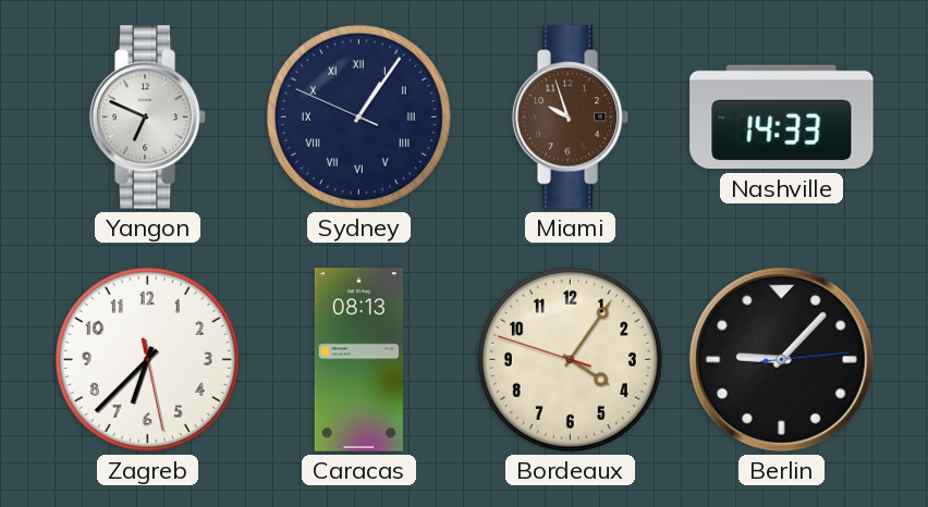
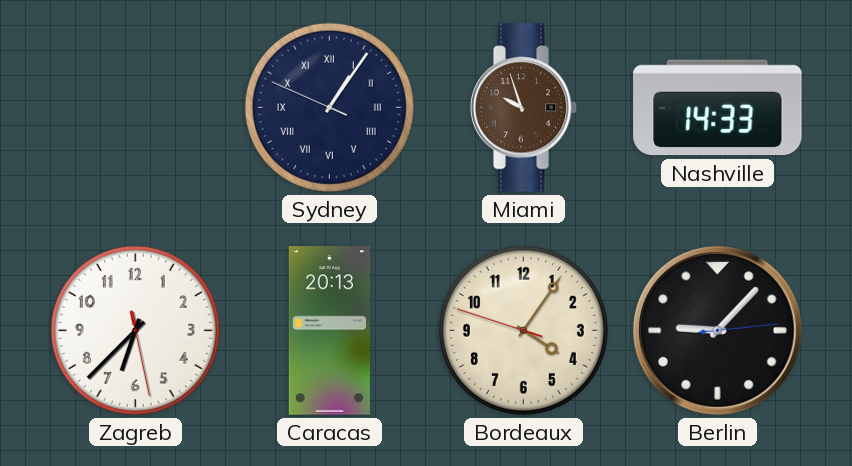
Yangon: 6:49 -> none (148, 118)
Caracas: 08:13 -> 20:13 (329, 331)
